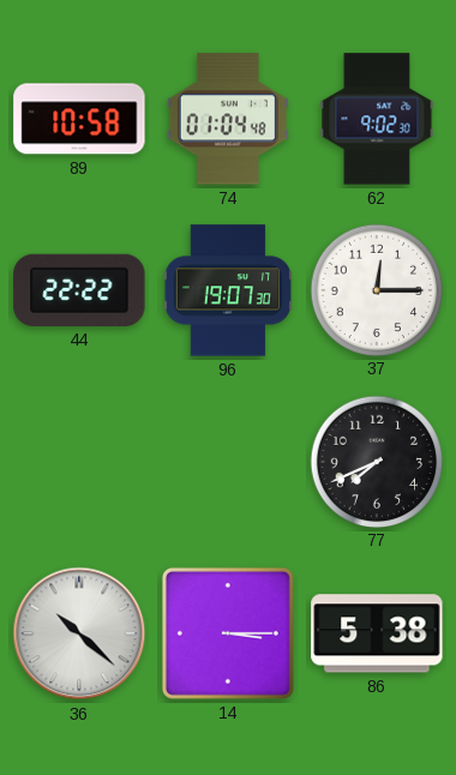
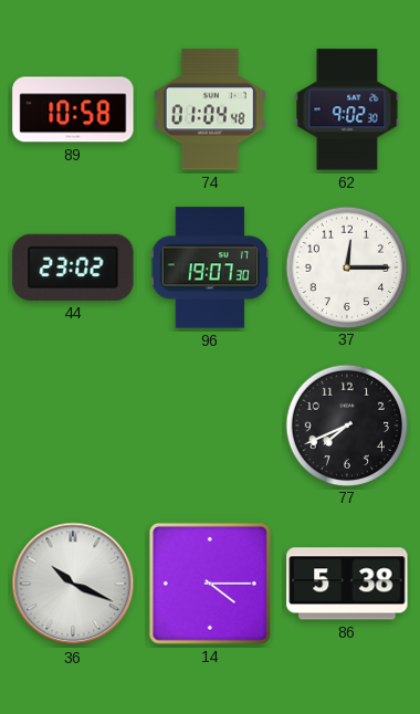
44: 22:22 -> 23:02 (73, 267)
36: 10:22 -> 10:19 (73, 584)
14: 3:15 -> 4:15 (210, 584)
